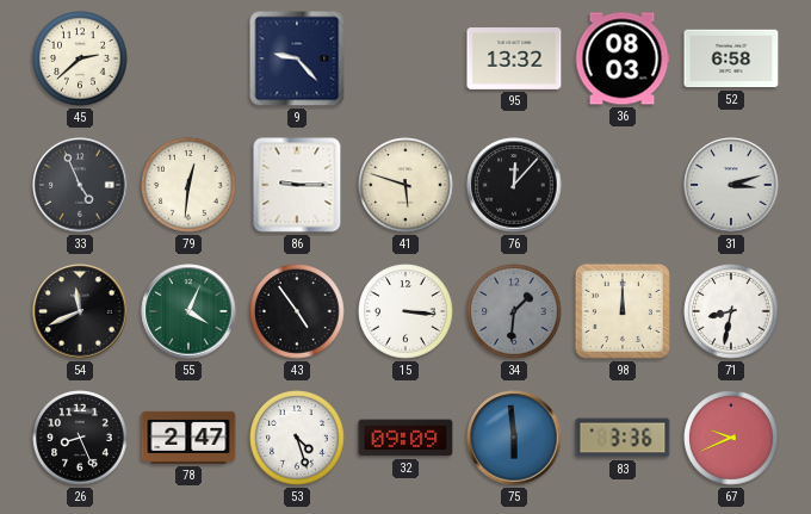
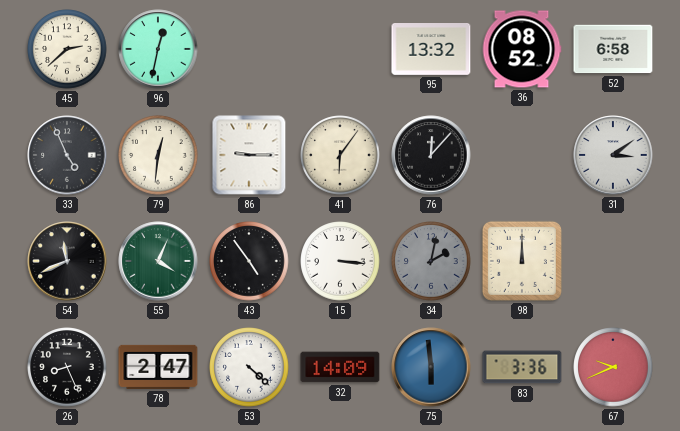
96: none -> 12:32 (158, 49)
9: 9:23 -> none (297, 58)
36: 08:03 -> 08:52 (522, 49)
41: 5:48 -> 6:06 (340, 155)
31: 3:12 -> 3:09 (613, 155)
34: 1:31 -> 2:02 (431, 261)
71: 8:32 -> none (731, 311)
53: 4:27 -> 4:22 (249, 367)
32: 09:09 -> 14:09 (340, 367)
